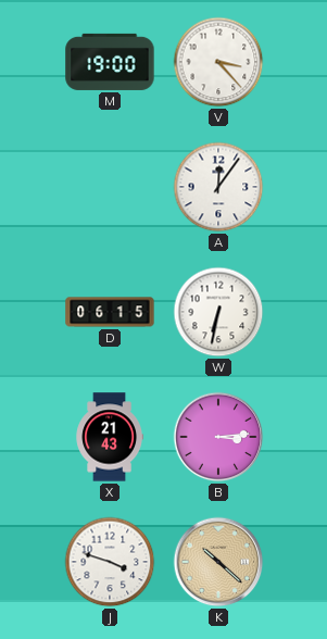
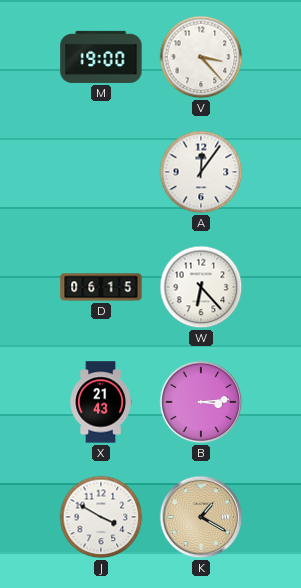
W: 6:32 -> 6:23 (201, 287)
J: 3:48 -> 3:50 (101, 517)
K: 10:22 -> 1:20 (201, 517)
